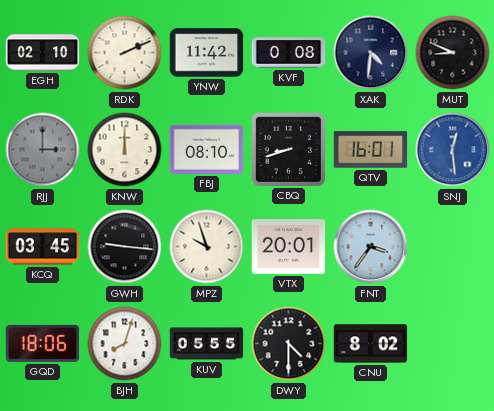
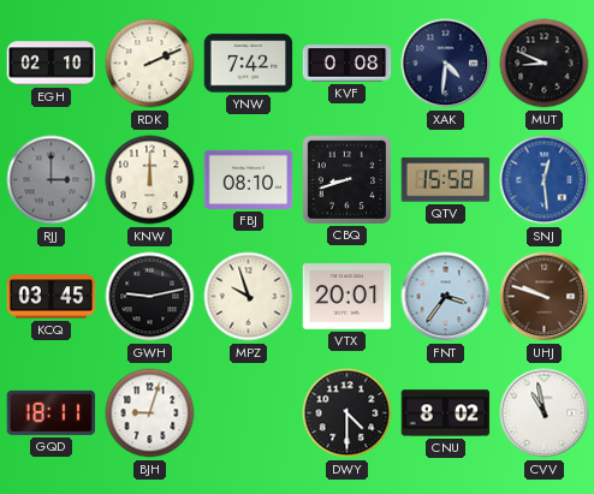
YNW: 11:42 -> 7:42 (249, 64)
QTV: 16:01 -> 15:58 (446, 180)
GWH: 9:16 -> 9:13 (150, 297)
UHJ: none -> 9:48 (545, 297)
GQD: 18:06 -> 18:11 (52, 412)
BJH: 8:03 -> 9:03 (150, 413)
KUV: 05:55 -> none (207, 344)
CVV: none -> 10:58 (545, 413)
